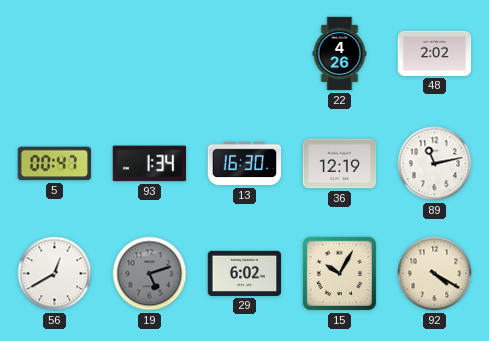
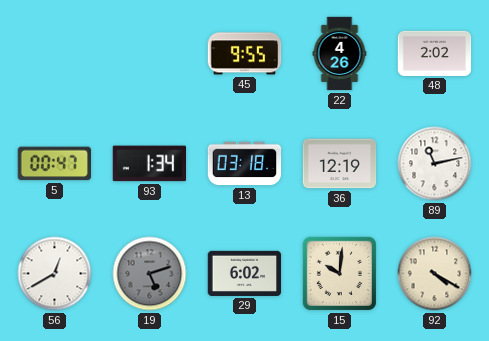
45: none -> 9:55 (245, 54)
13: 16:30 -> 03:18 (245, 164)
15: 10:05 -> 10:01 (339, 273)
